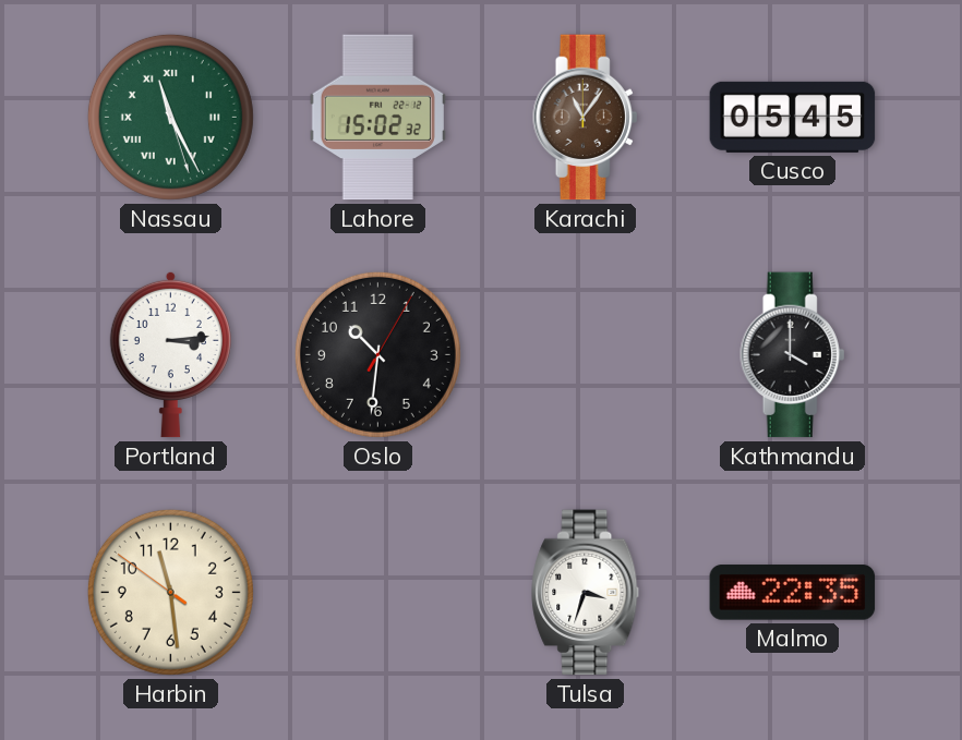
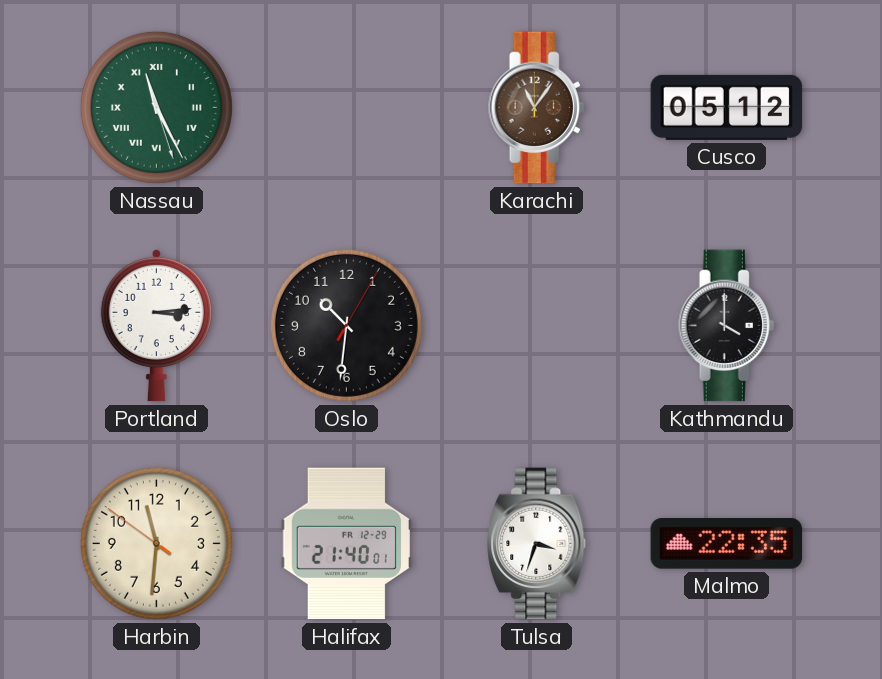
Lahore: 15:02 -> none (377, 118)
Cusco: 05:45 -> 05:12 (727, 107)
Harbin: 11:28 -> 11:30 (156, 543)
Halifax: none -> 21:40 (346, 544)
